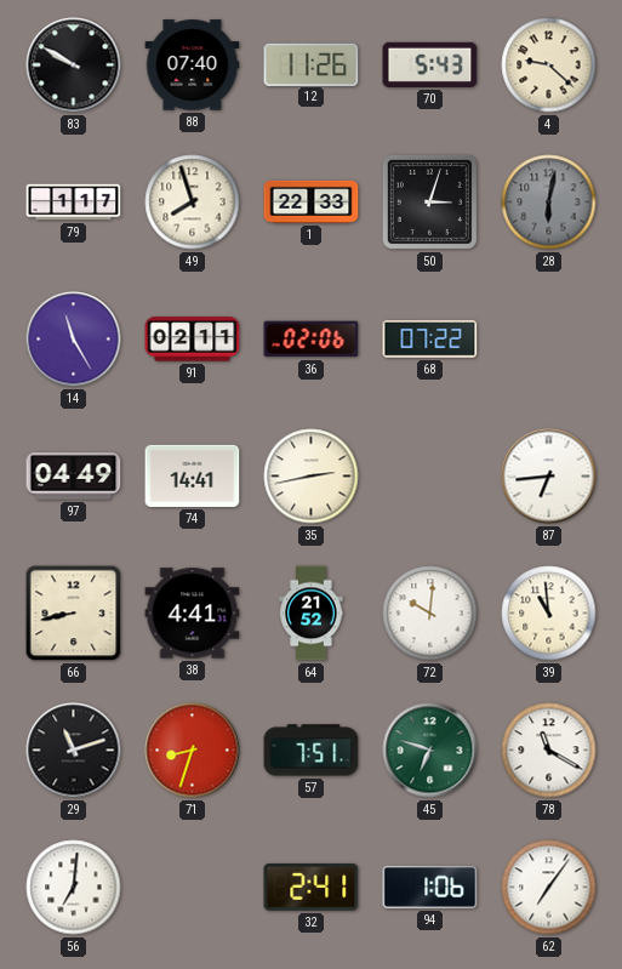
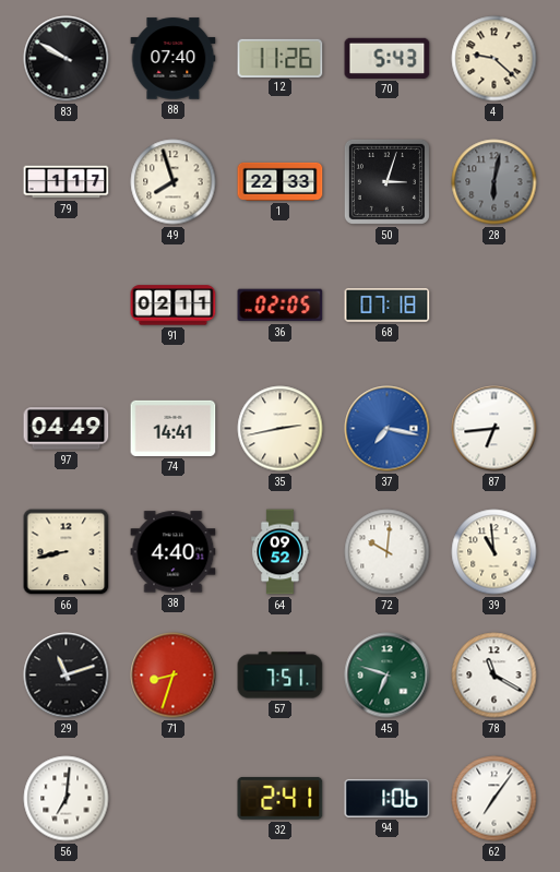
14: 11:25 -> none (74, 340)
36: 02:06 -> 02:05 (281, 306)
68: 07:22 -> 07:18 (388, 304)
37: none -> 7:17 (388, 429)
38: 4:41 -> 4:40 (174, 552)
64: 21:52 -> 09:52 (281, 552)
